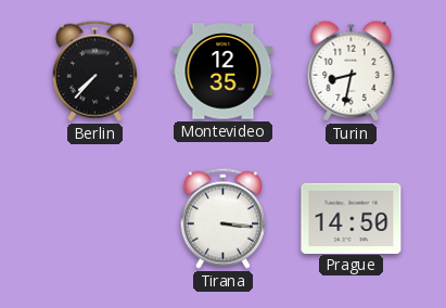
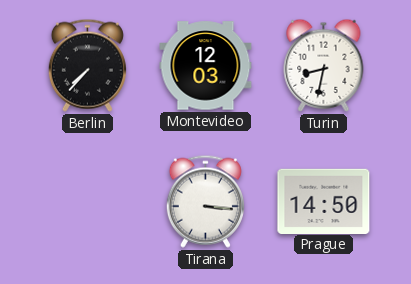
Montevideo: 12:35 -> 12:03 (206, 66)
